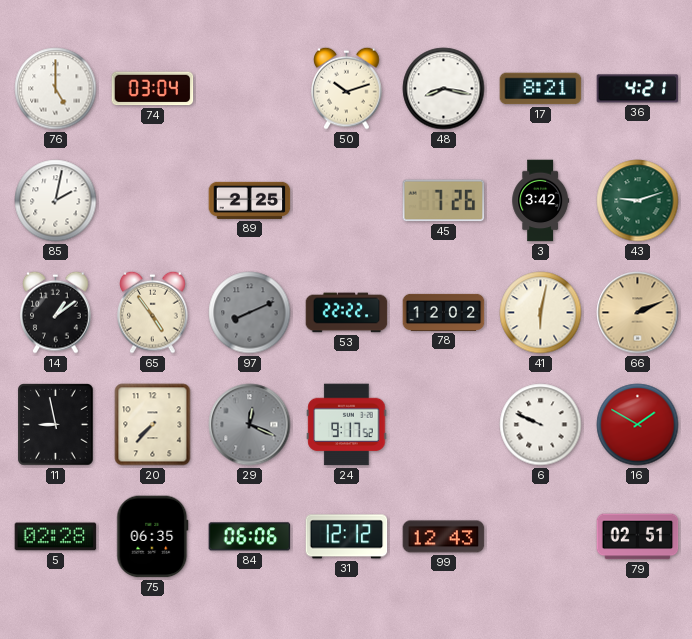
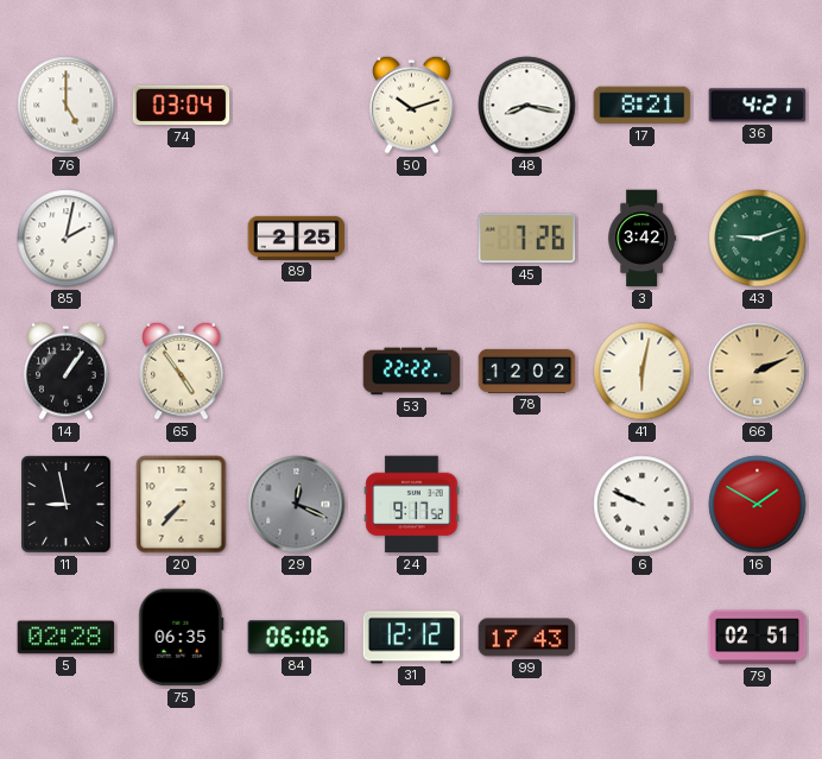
14: 1:09 -> 1:06 (67, 371)
97: 8:11 -> none (250, 313)
99: 12:43 -> 17:43 (527, 638)
